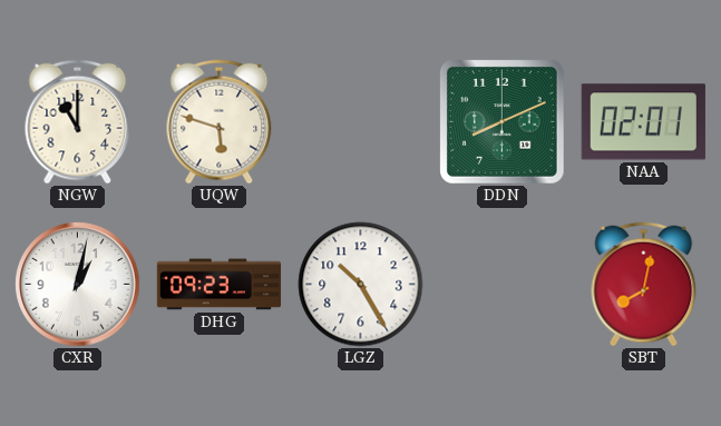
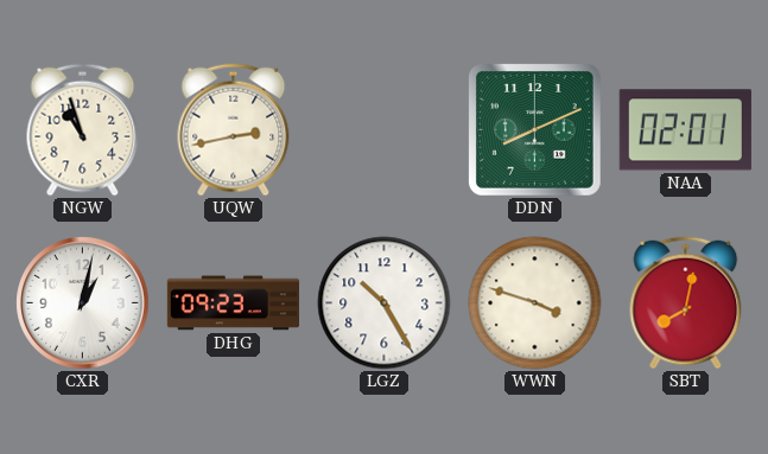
NGW: 11:00 -> 10:57 (83, 130)
UQW: 5:48 -> 2:43 (234, 130)
WWN: none -> 3:48 (535, 303)
